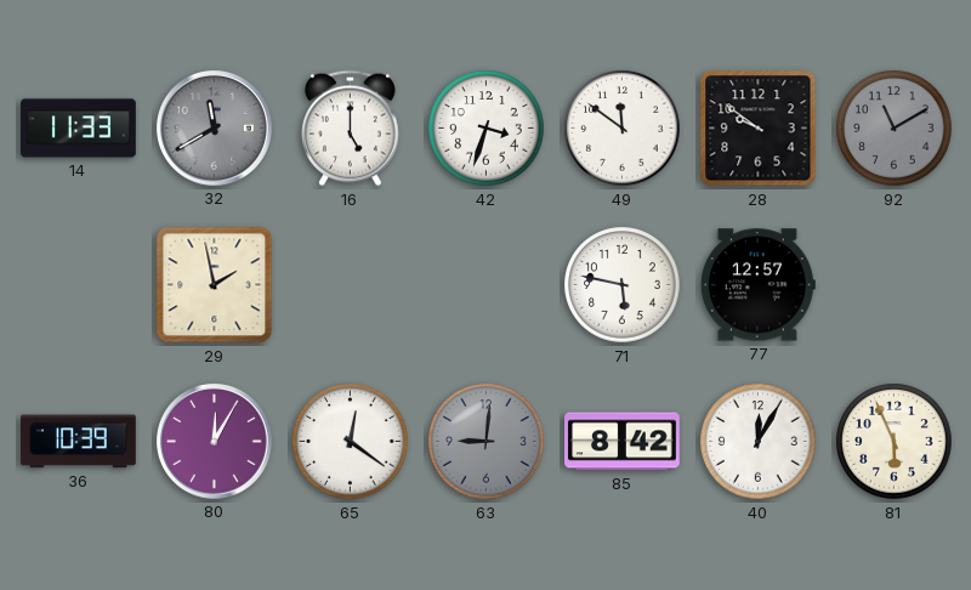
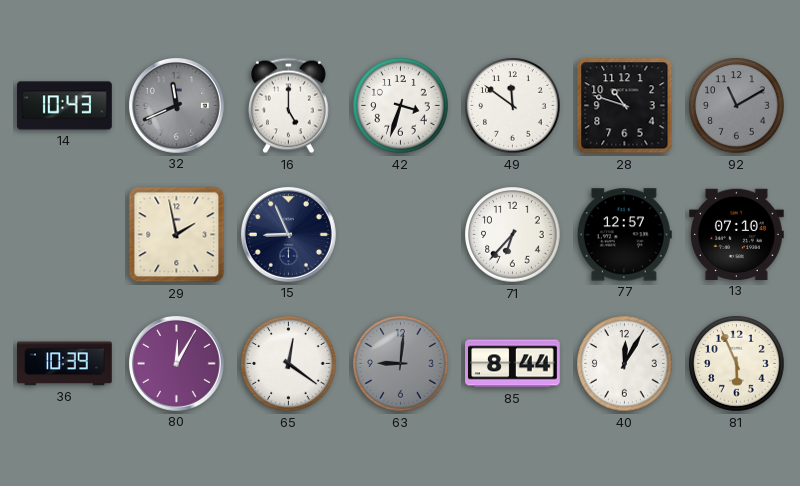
14: 11:33 -> 10:43 (65, 106)
32: 11:40 -> 11:41 (176, 105)
28: 9:51 -> 10:48 (625, 106)
15: none -> 8:56 (288, 234)
71: 5:47 -> 6:37 (513, 235)
13: none -> 07:10 (737, 234)
85: 8:42 -> 8:44 (513, 364)
